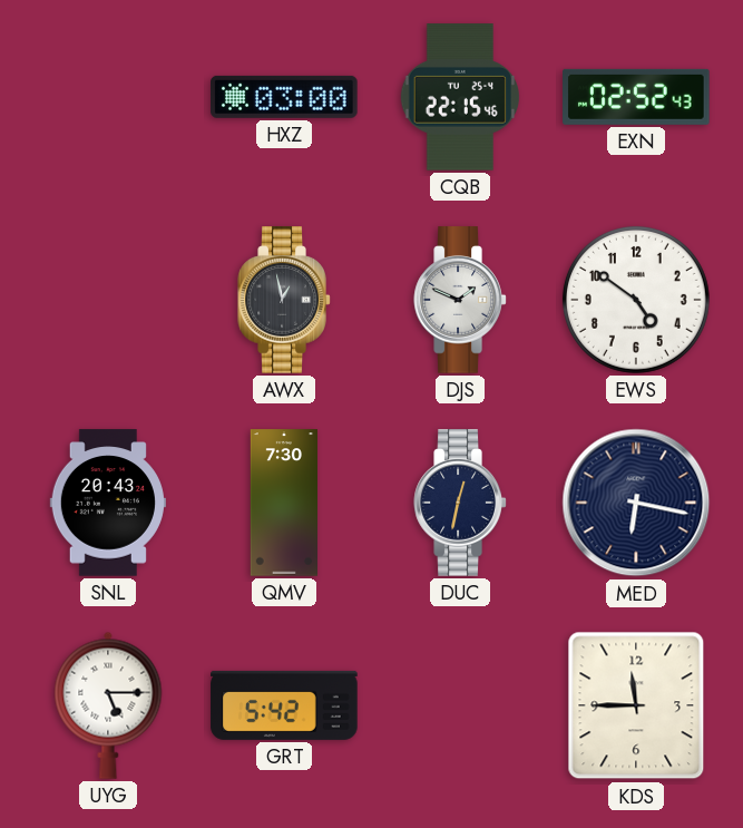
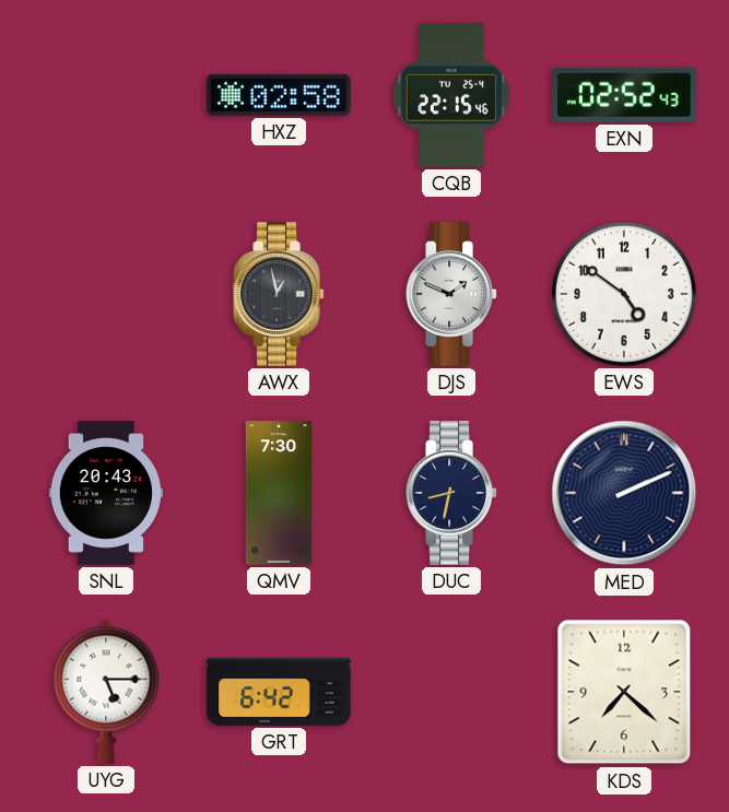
HXZ: 03:00 -> 02:58 (279, 95)
DUC: 12:32 -> 8:32 (451, 493)
MED: 6:17 -> 2:11 (624, 493)
GRT: 5:42 -> 6:42 (279, 692)
KDS: 11:45 -> 7:22 (624, 692)
